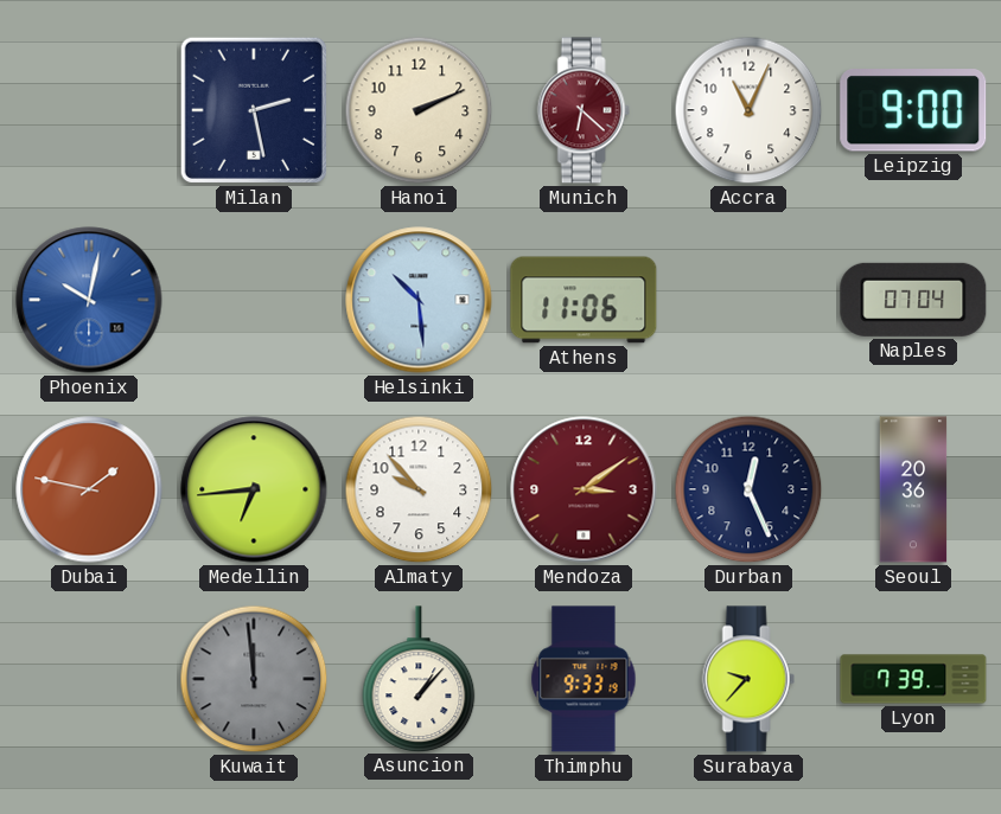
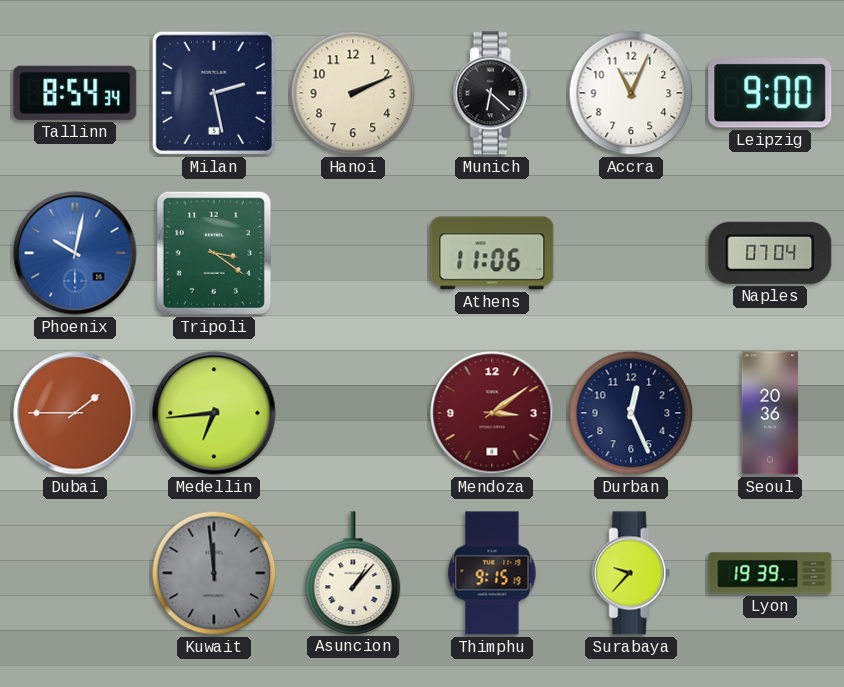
Tallinn: none -> 8:54 (75, 93)
Munich dial: burgundy -> black (492, 93)
Tripoli: none -> 3:21 (214, 253)
Helsinki: 10:29 -> none (419, 300)
Dubai: 1:47 -> 1:45 (75, 413)
Almaty: 9:53 -> none (419, 489)
Thimphu: 9:33 -> 9:15 (492, 573)
Lyon: 7:39 -> 19:39 (770, 573)
